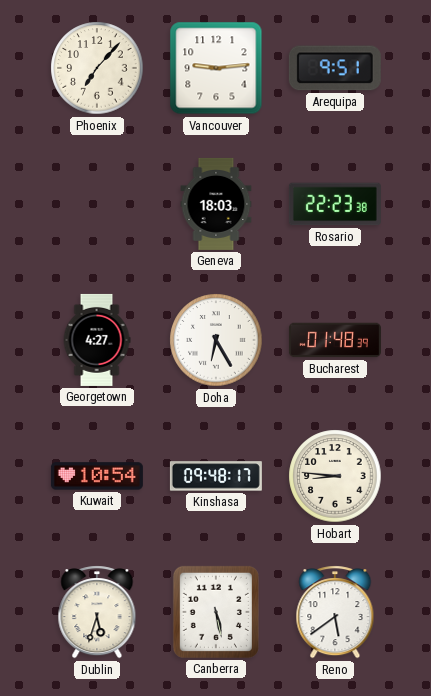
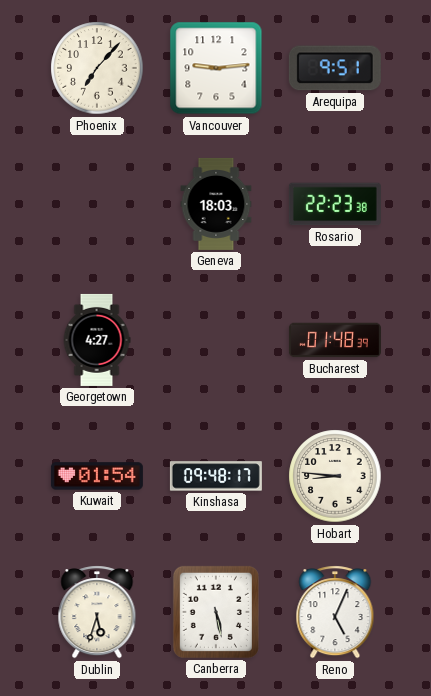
Doha: 6:25 -> none (216, 340)
Kuwait: 10:54 -> 01:54 (97, 476)
Reno: 5:39 -> 5:04 (335, 612)
